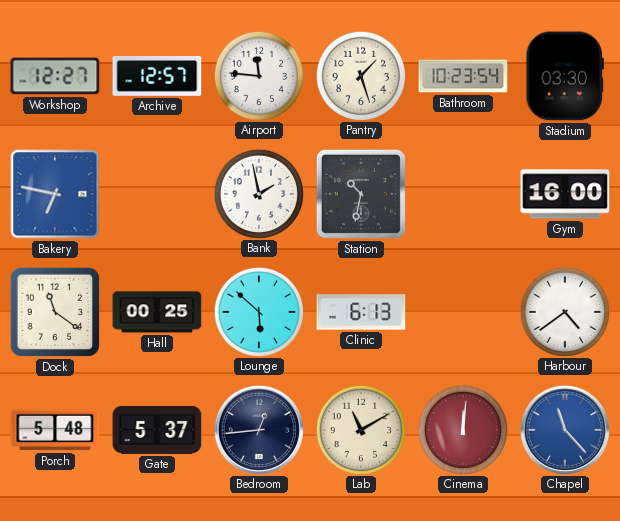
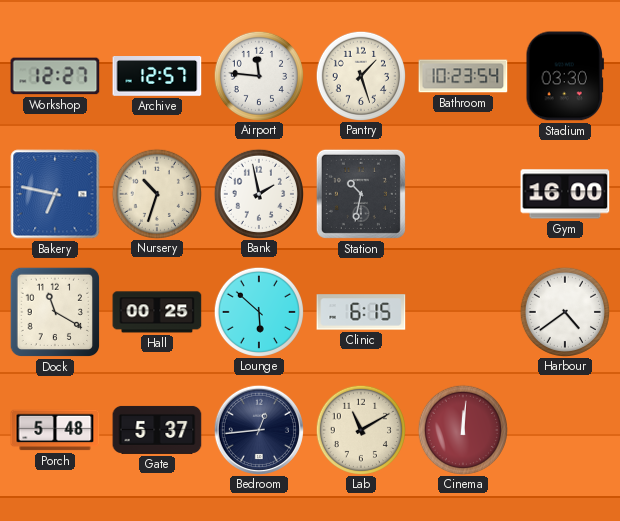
Nursery: none -> 10:33 (156, 193)
Dock: 11:21 -> 11:20 (55, 312)
Clinic: 6:13 -> 6:15 (361, 312)
Chapel: 11:23 -> none (564, 429)
